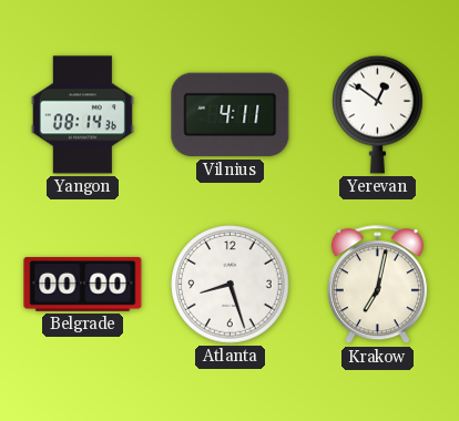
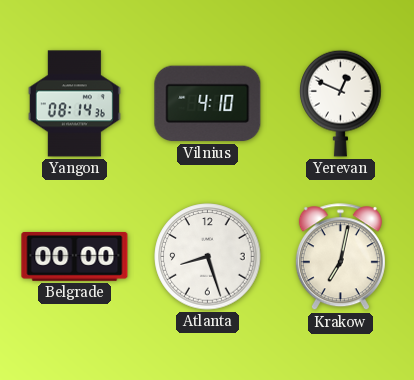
Vilnius: 4:11 -> 4:10 (208, 104)
Yerevan: 12:51 -> 12:49 (341, 103)
